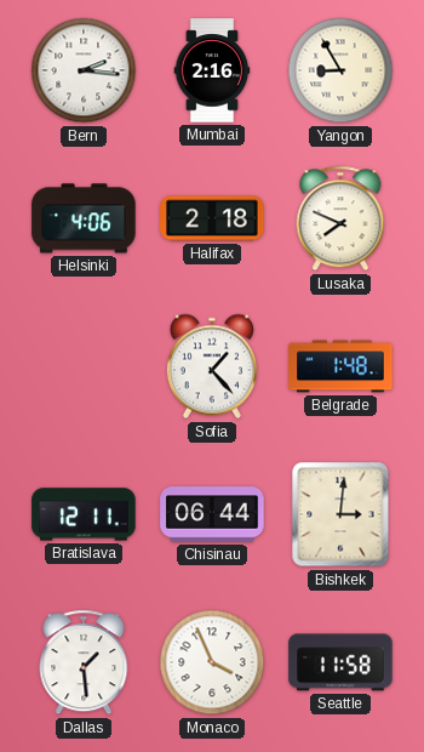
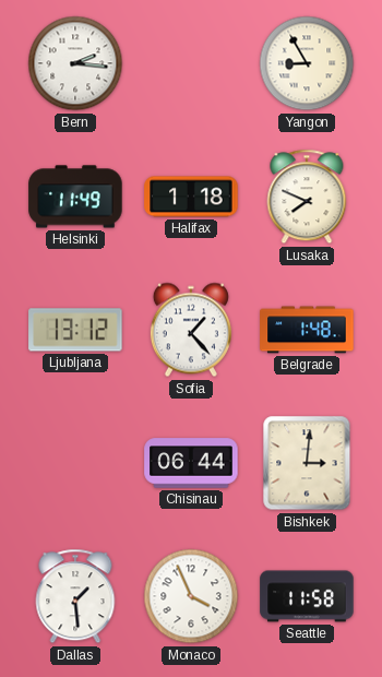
Mumbai: 2:16 -> none (212, 70)
Helsinki: 4:06 -> 11:49 (75, 197)
Halifax: 2:18 -> 1:18 (191, 197)
Ljubljana: none -> 13:12 (75, 330)
Bratislava: 12:11 -> none (84, 514)
